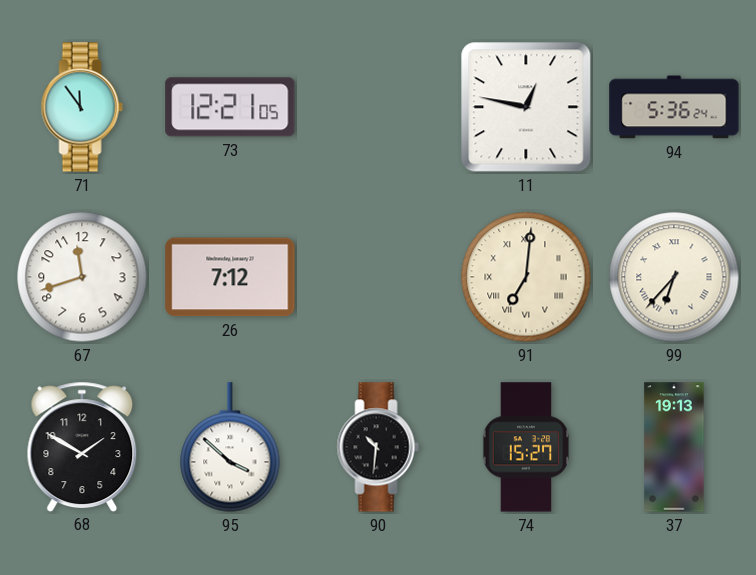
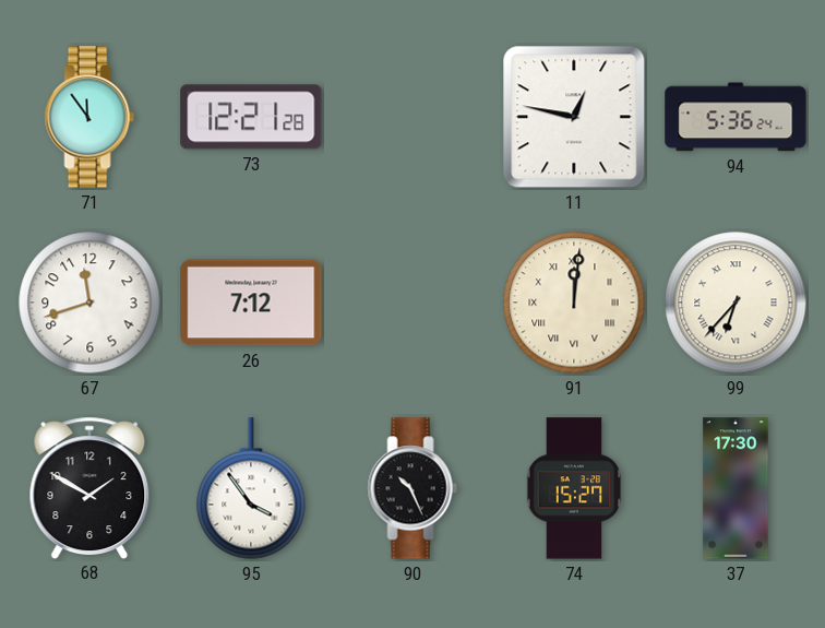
73: 12:21:05 -> 12:21:28 (251, 117)
91: 7:01 -> 12:01 (574, 303)
95: 3:52 -> 3:54 (251, 488)
90: 10:31 -> 10:26 (412, 488)
37: 19:13 -> 17:30 (736, 488)
